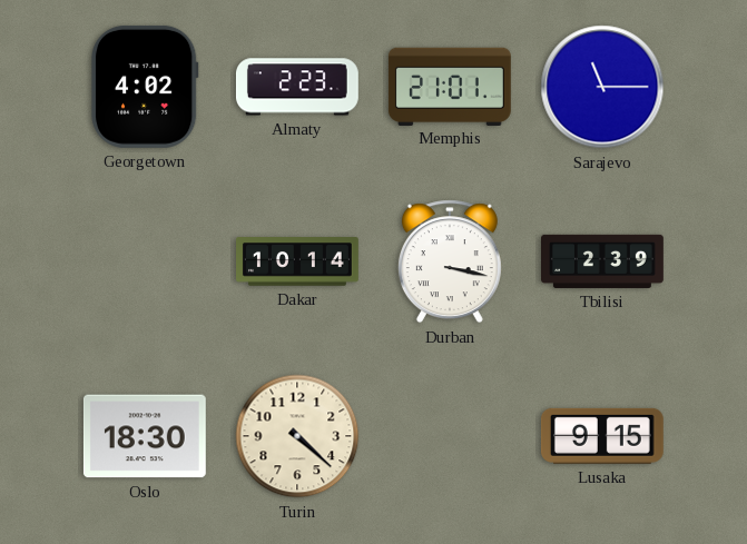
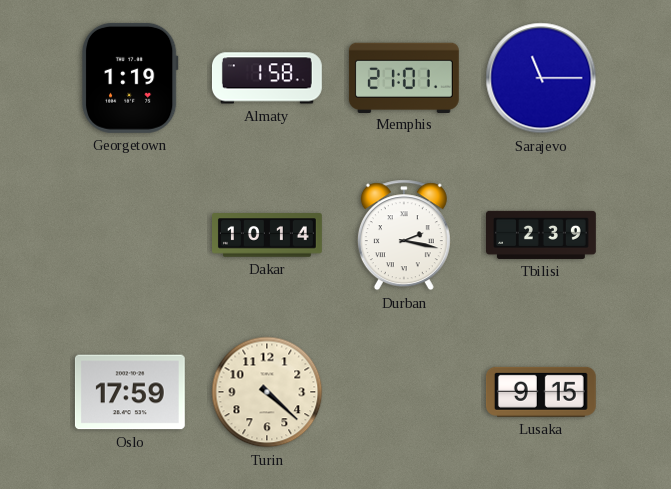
Georgetown: 4:02 -> 1:19 (130, 78)
Almaty: 2:23 -> 1:58 (267, 78)
Durban: 3:17 -> 2:17 (404, 235)
Oslo: 18:30 -> 17:59 (130, 392)
